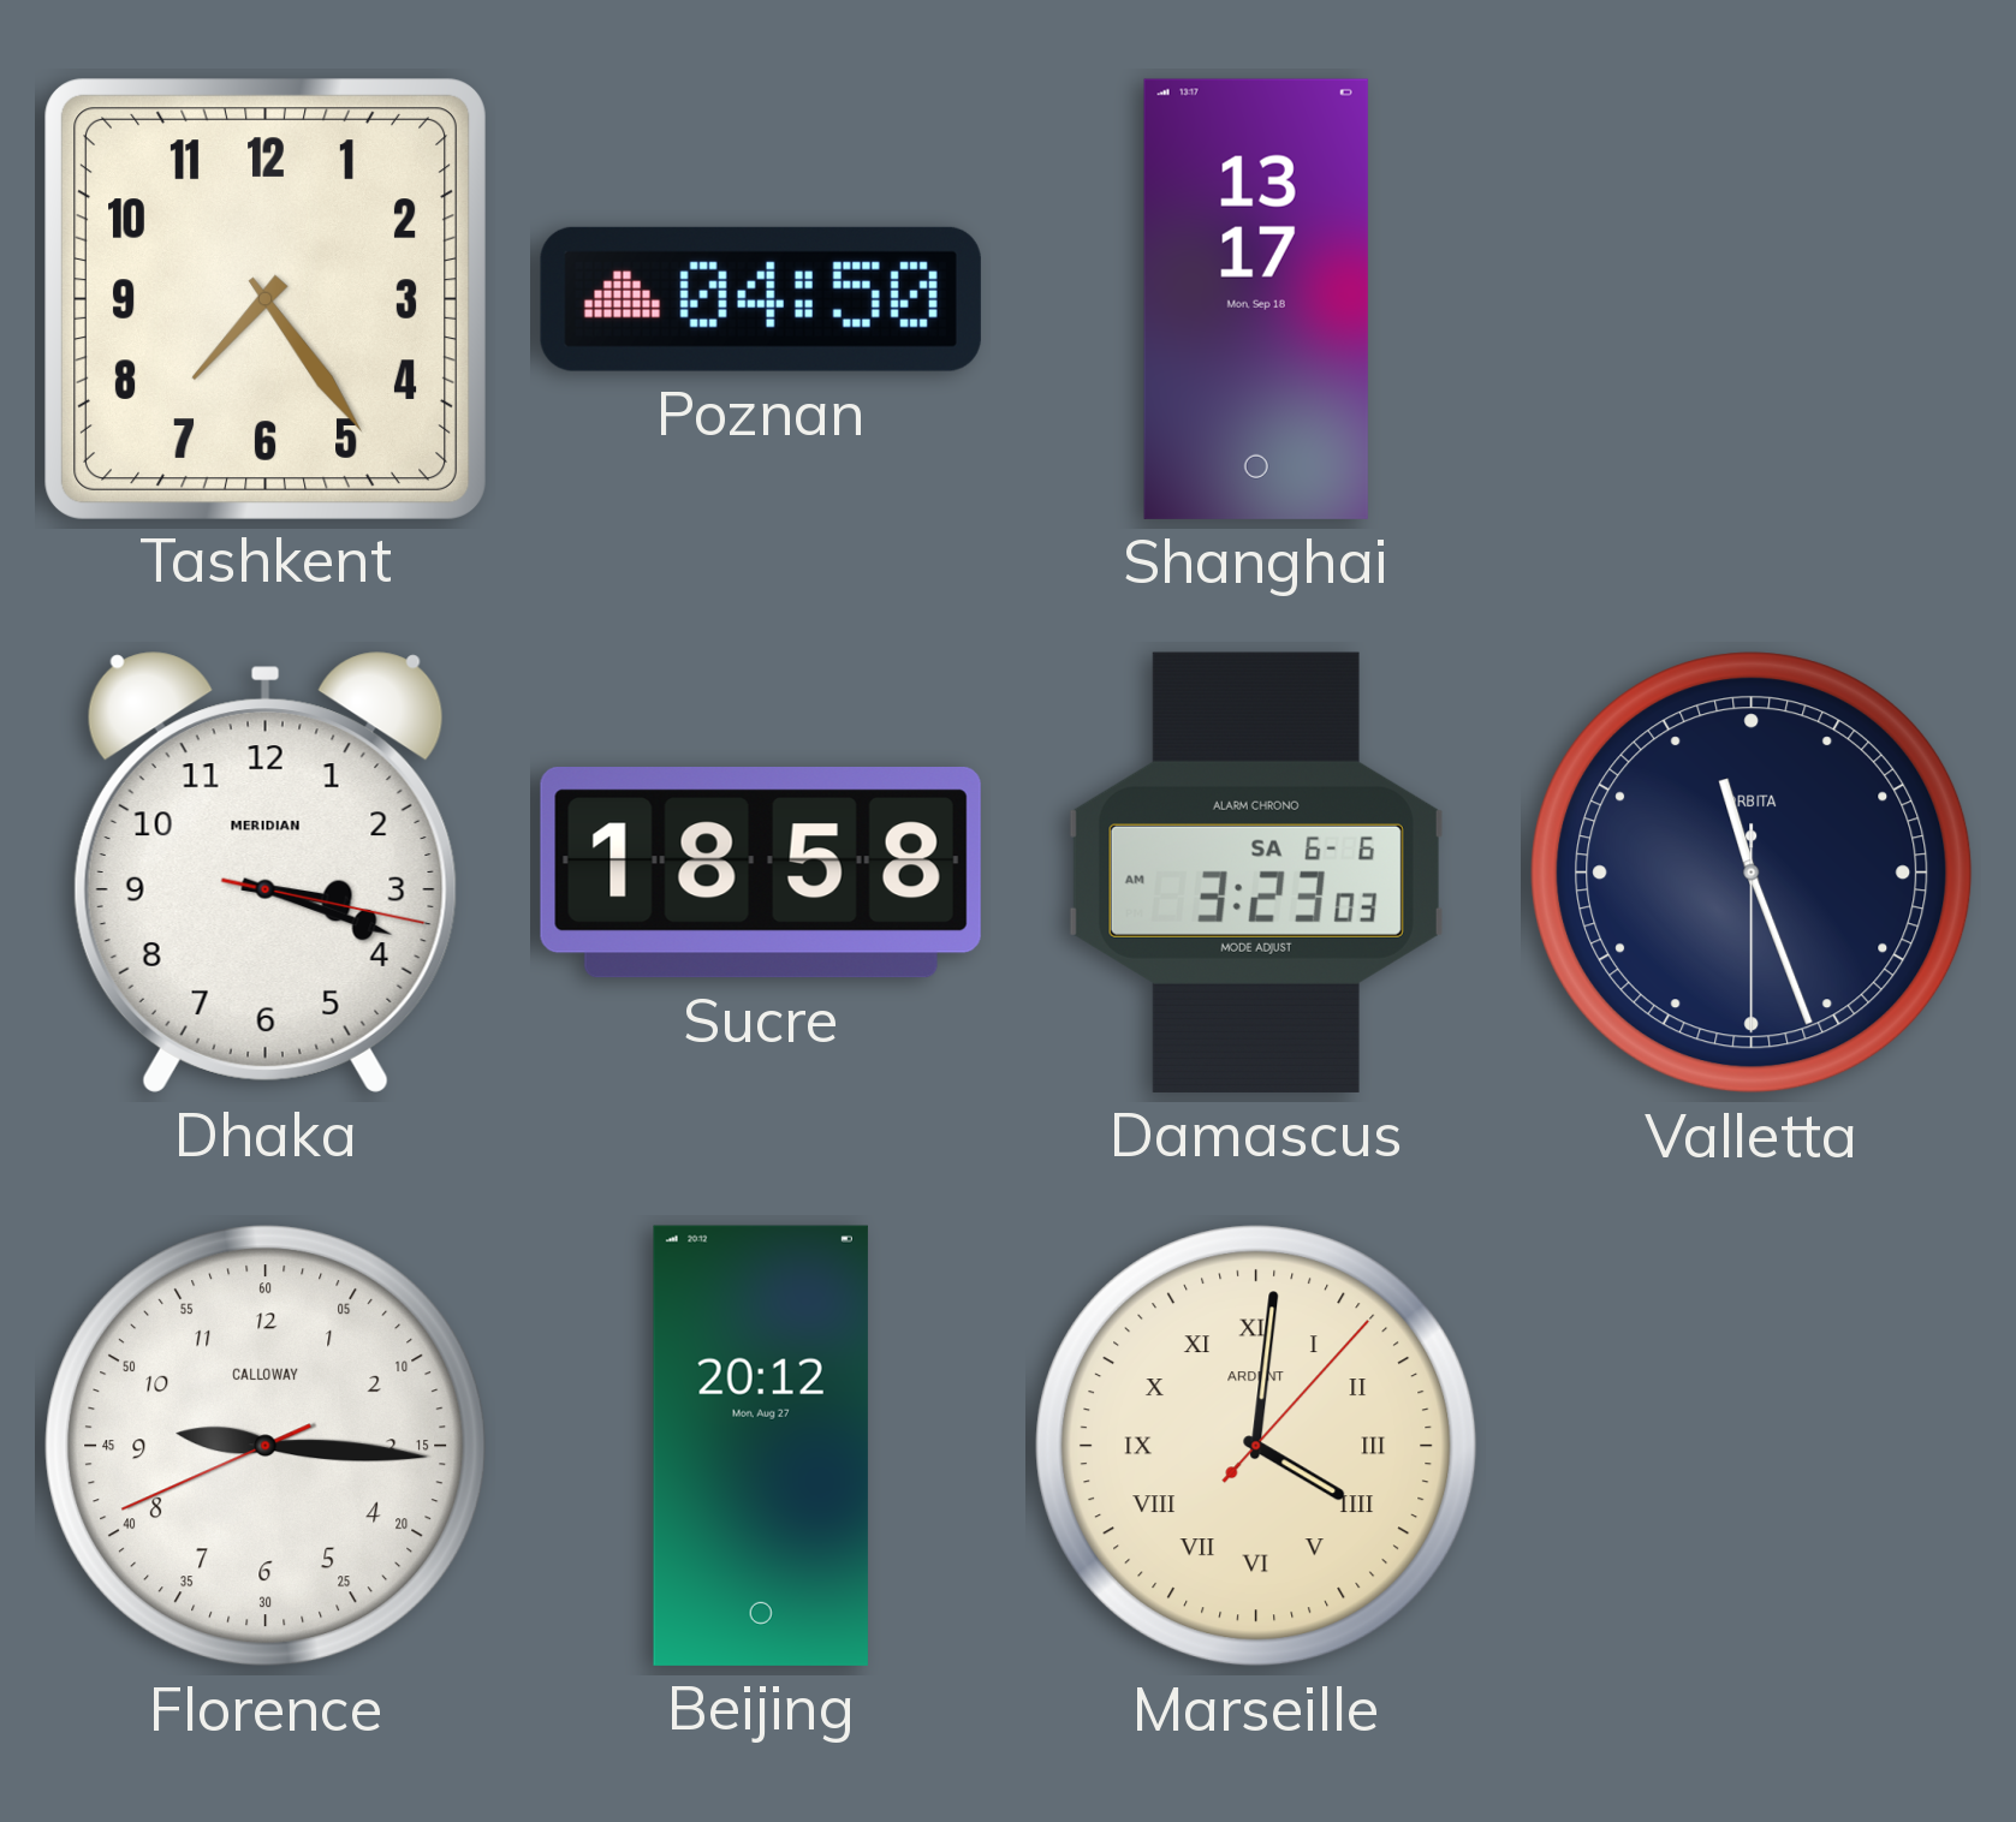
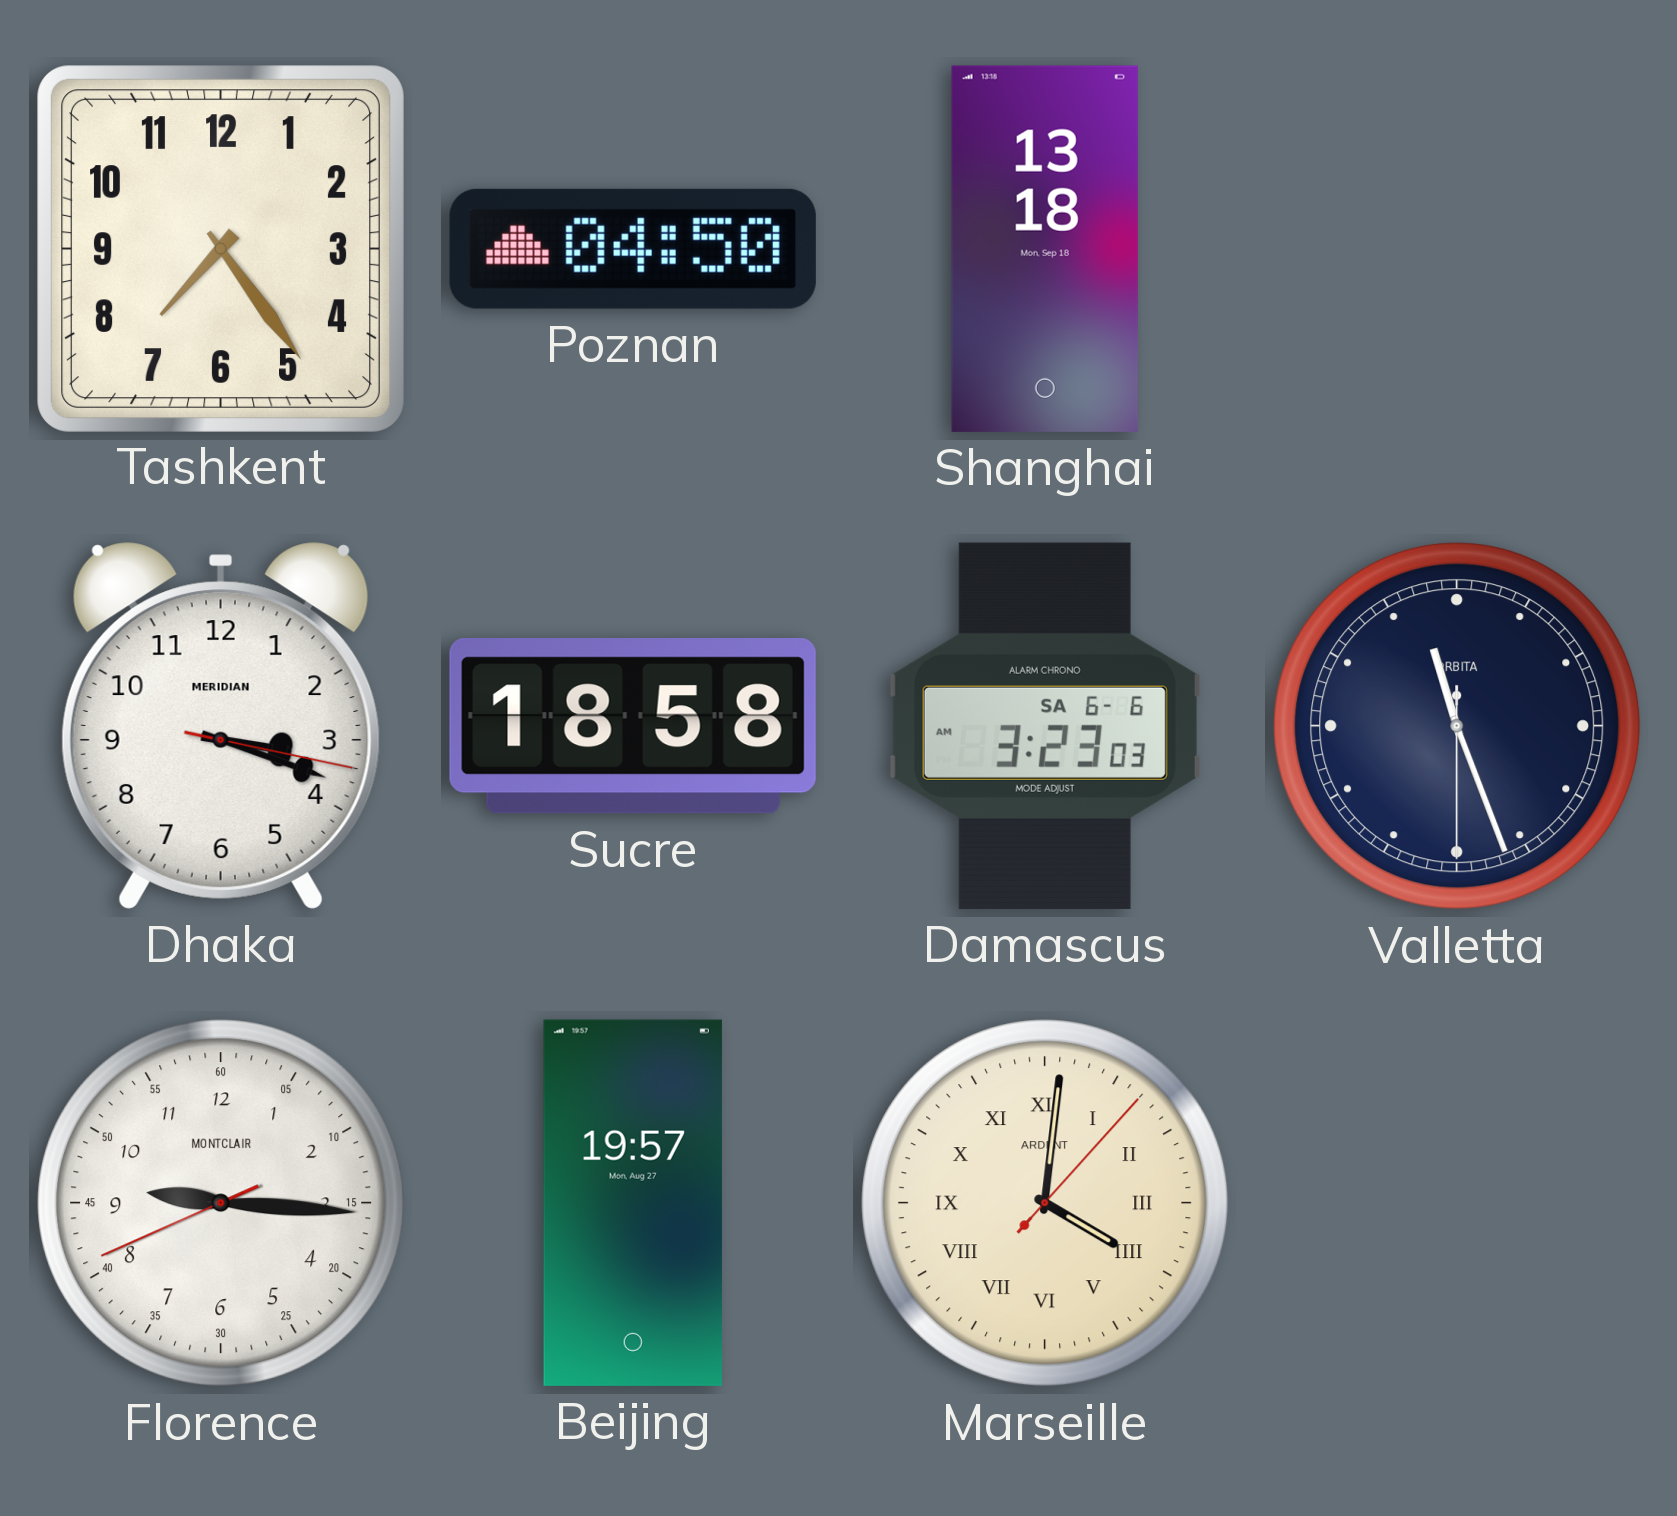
Shanghai: 13:17 -> 13:18 (1045, 249)
Florence brand: CALLOWAY -> MONTCLAIR (221, 1203)
Beijing: 20:12 -> 19:57 (633, 1203)
